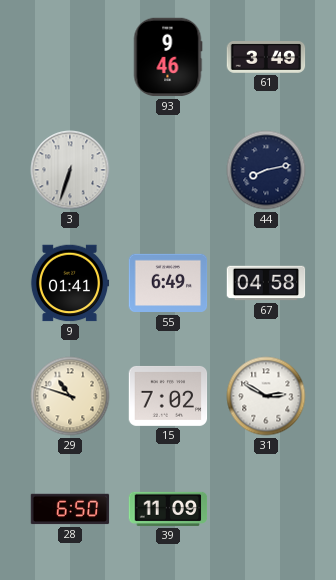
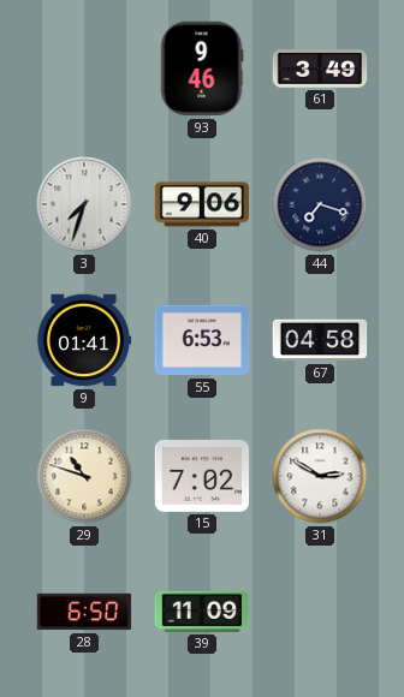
3: 6:33 -> 7:33 (84, 204)
40: none -> 9:06 (202, 204)
44: 8:13 -> 7:18 (320, 204)
55: 6:49 -> 6:53 (202, 340)
